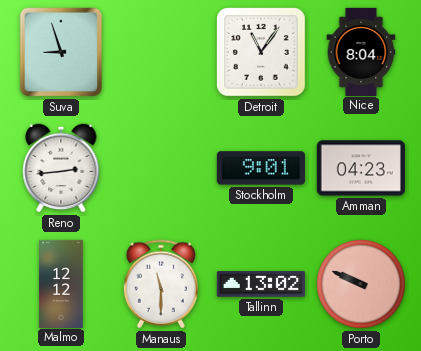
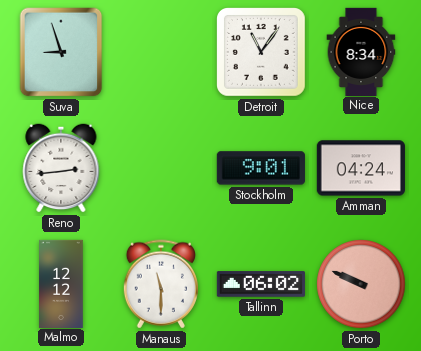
Nice: 8:04 -> 8:34 (361, 51)
Amman: 04:23 -> 04:24 (361, 168)
Tallinn: 13:02 -> 06:02 (261, 284)
